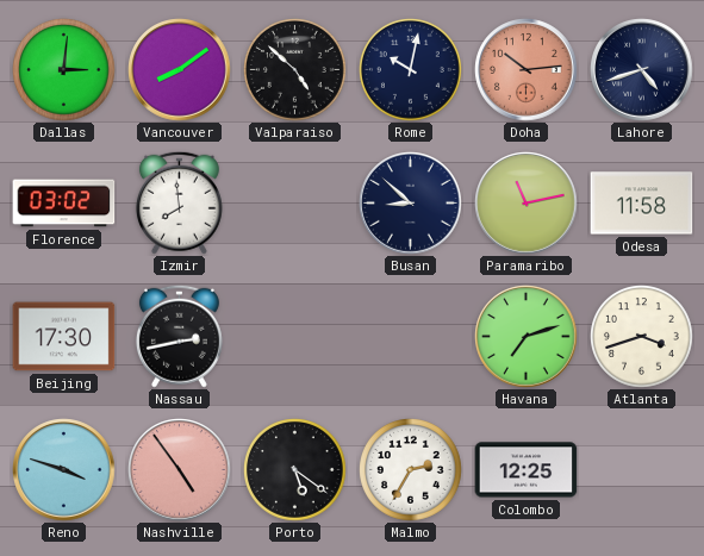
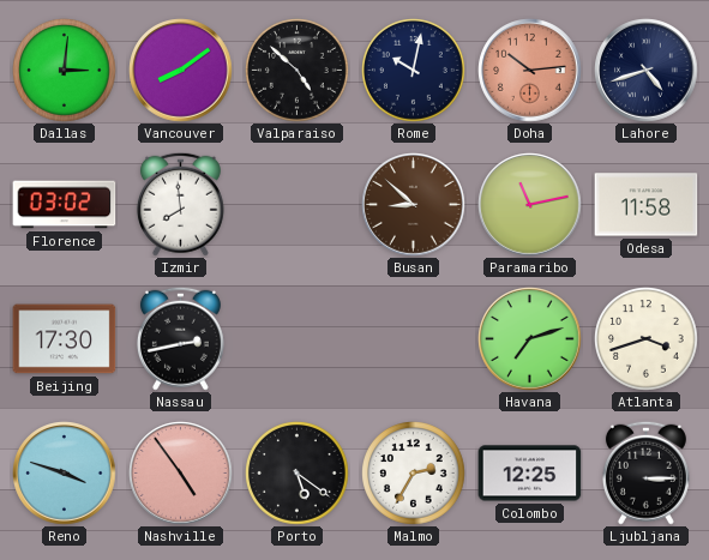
Busan dial: navy -> brown (414, 205)
Ljubljana: none -> 3:15 (645, 472)
